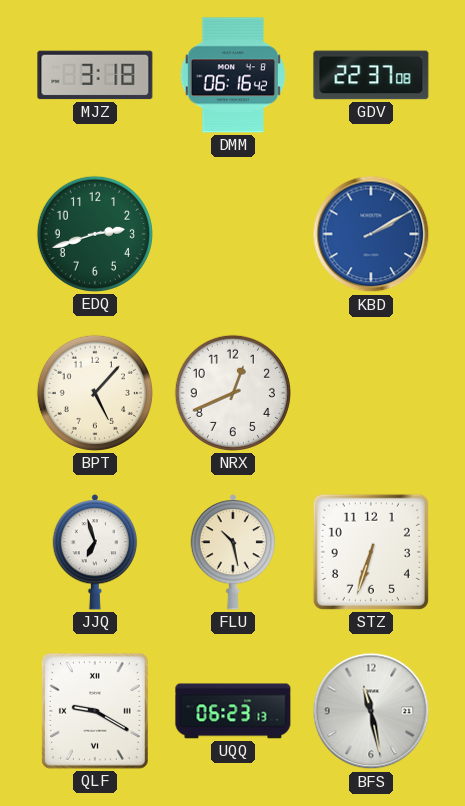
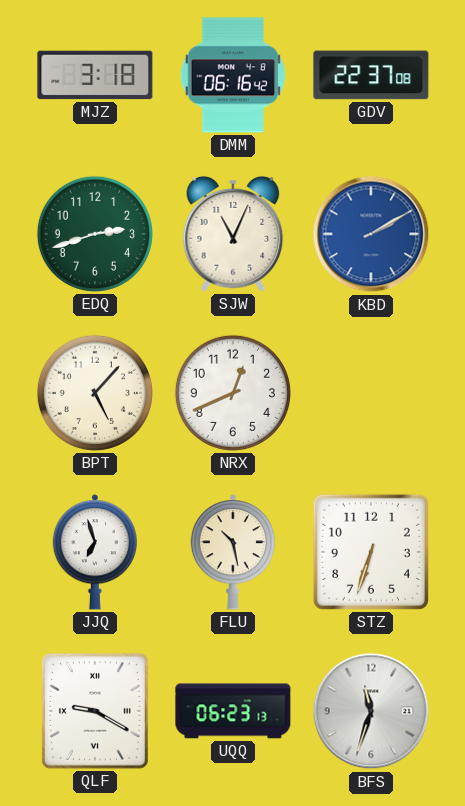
SJW: none -> 11:04 (233, 234)
BFS: 11:28 -> 11:33 (371, 711)
